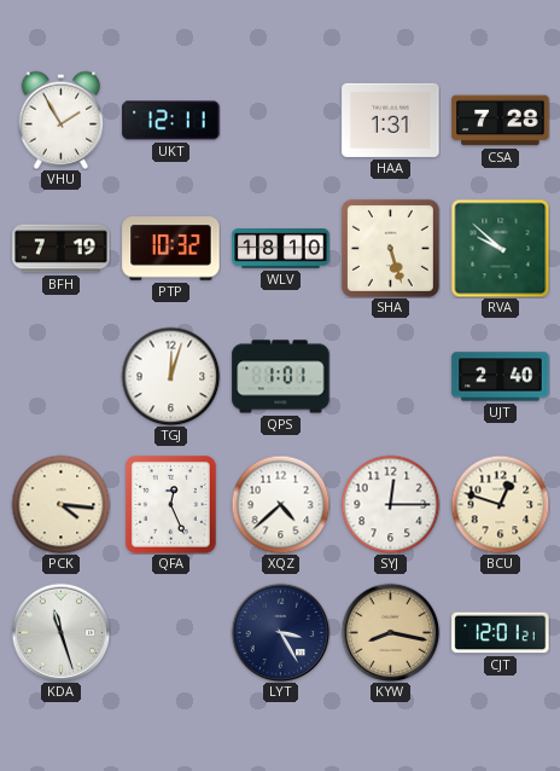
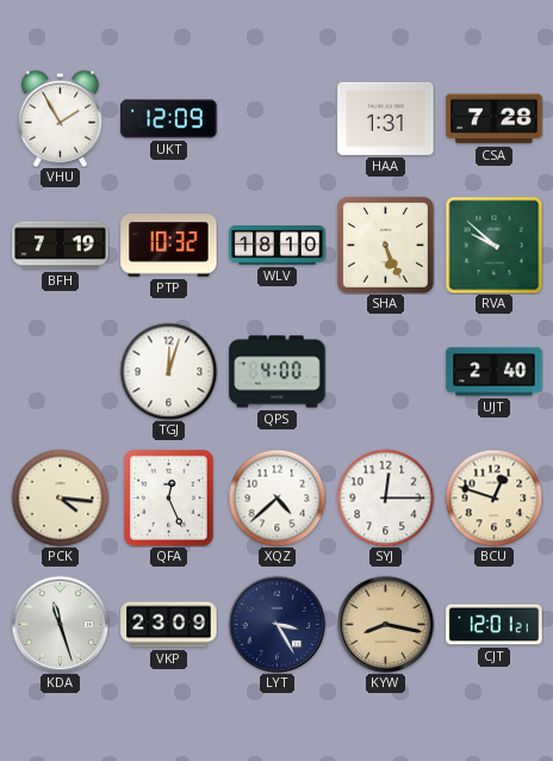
UKT: 12:11 -> 12:09 (169, 119)
SHA: 5:27 -> 5:26 (385, 245)
QPS: 1:01 -> 4:00 (278, 372)
VKP: none -> 23:09 (169, 625)
